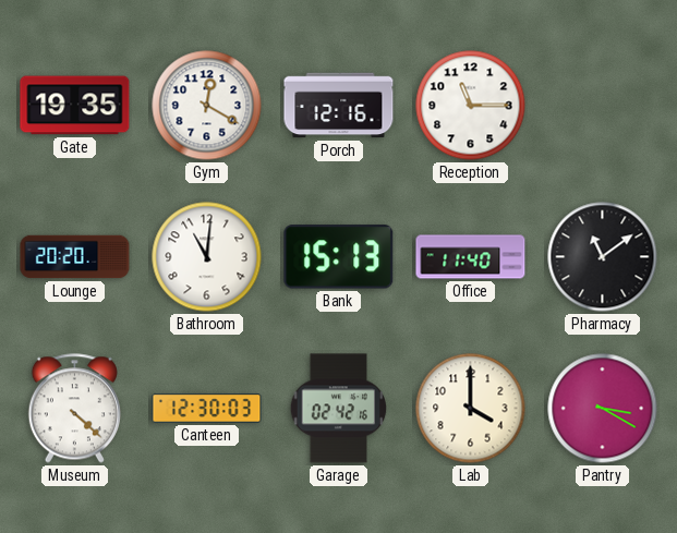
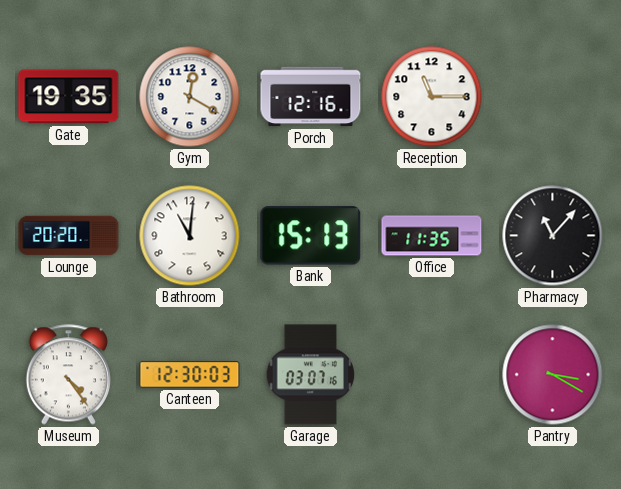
Office: 11:40 -> 11:35 (432, 236)
Pharmacy: 11:09 -> 11:07 (553, 236)
Museum: 4:22 -> 4:24 (68, 375)
Garage: 02:42 -> 03:07 (311, 375)
Lab: 4:00 -> none (471, 409)
